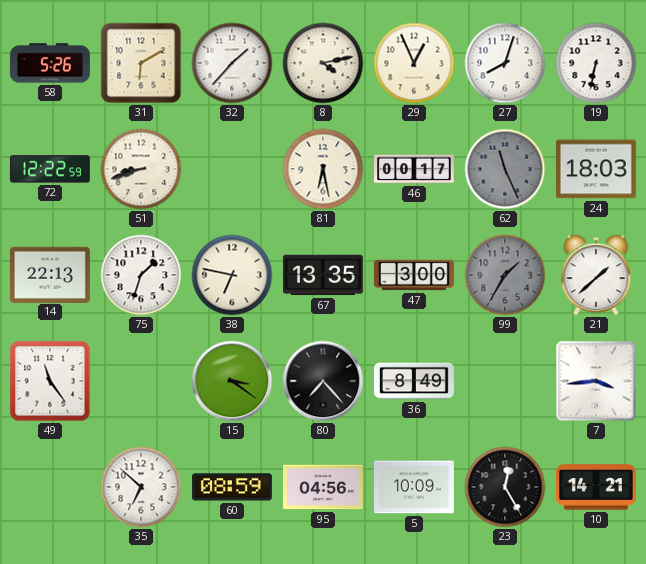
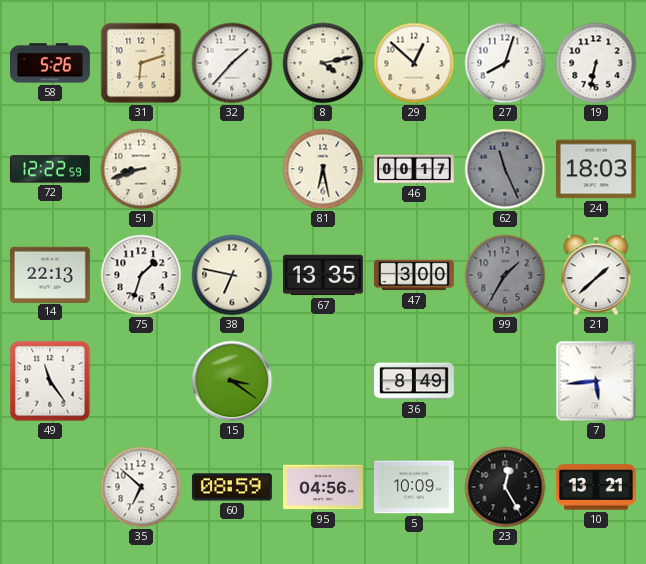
31: 6:10 -> 6:12 (141, 63)
29: 12:56 -> 12:52 (414, 63)
80: 7:23 -> none (323, 381)
7: 3:44 -> 5:44 (596, 381)
10: 14:21 -> 13:21 (596, 487)
